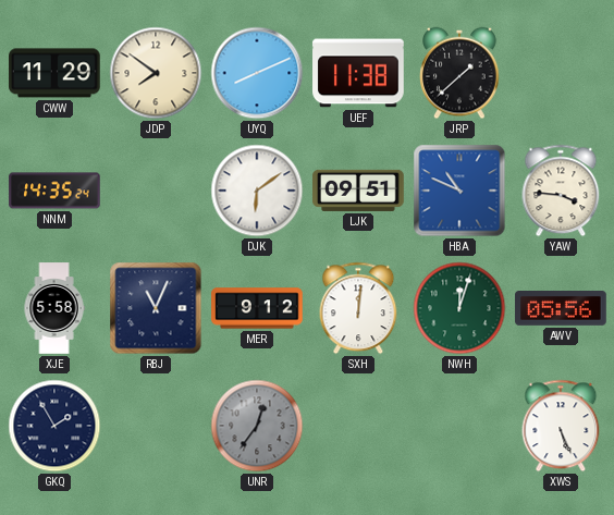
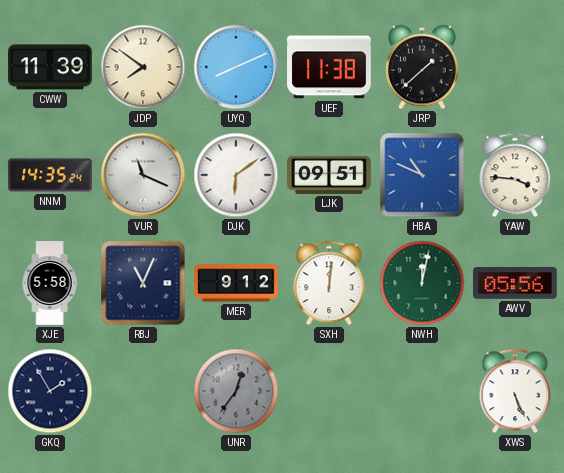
CWW: 11:29 -> 11:39 (50, 67)
VUR: none -> 11:19 (143, 175)
NWH: 12:03 -> 12:02 (422, 283)
